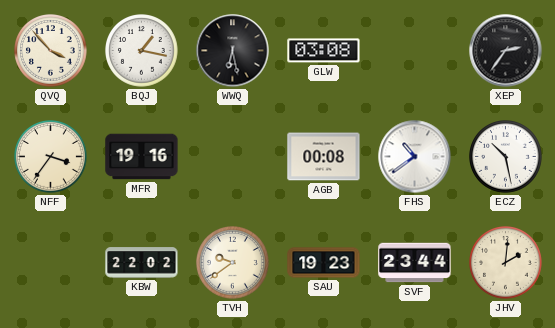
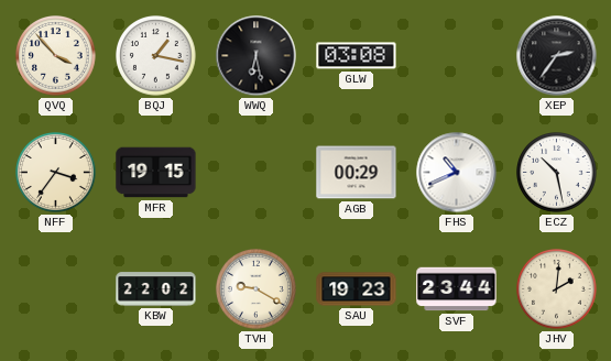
MFR: 19:16 -> 19:15 (156, 173)
AGB: 00:08 -> 00:29 (357, 173)
FHS: 10:39 -> 10:41 (457, 173)
TVH: 9:39 -> 9:20 (257, 289)
